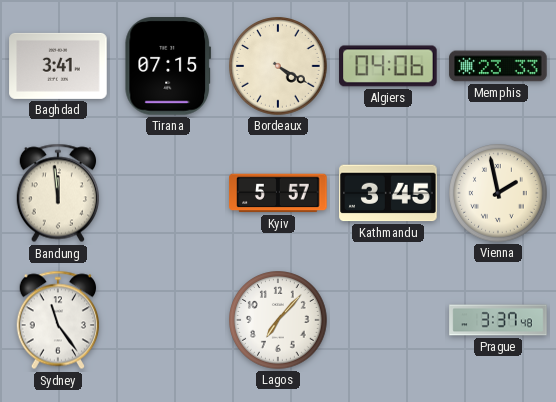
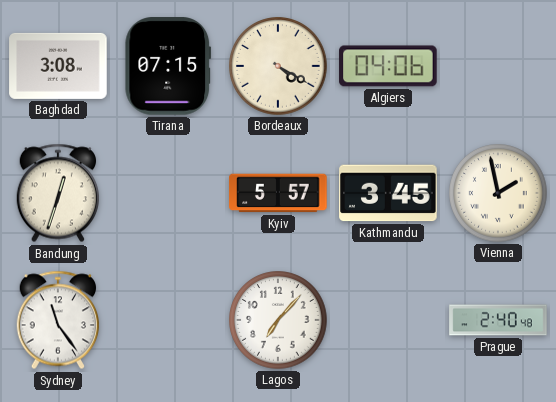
Baghdad: 3:41 -> 3:08 (58, 66)
Memphis: 23:33 -> none (498, 66)
Bandung: 11:59 -> 12:33 (57, 193)
Prague: 3:37 -> 2:40 (498, 320)
